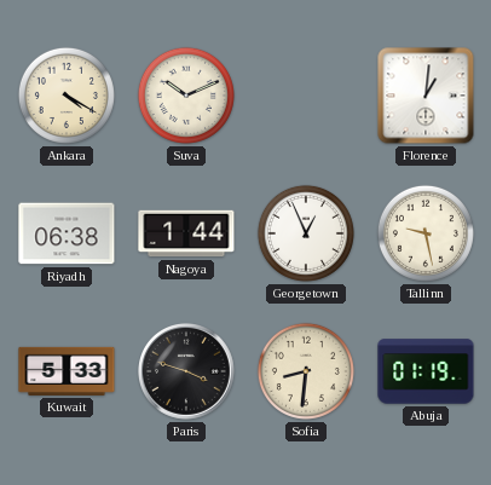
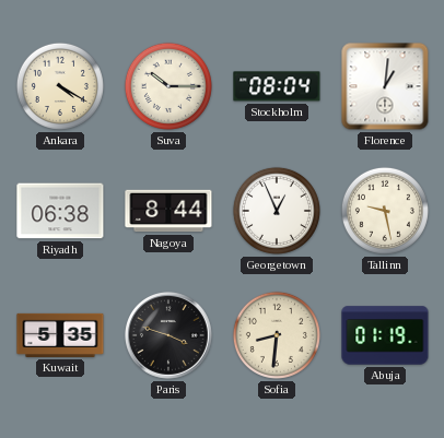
Suva: 10:11 -> 10:15 (168, 86)
Stockholm: none -> 08:04 (277, 86)
Nagoya: 1:44 -> 8:44 (168, 211)
Kuwait: 5:33 -> 5:35 (60, 335)
